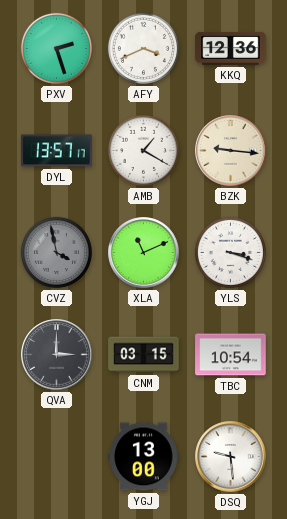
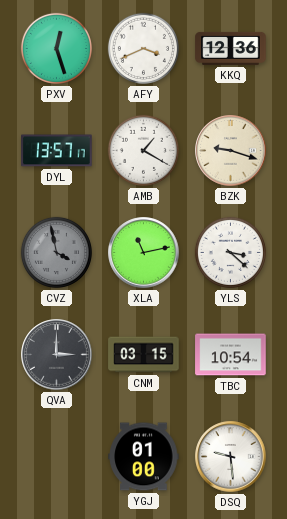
PXV: 2:27 -> 12:27 (56, 48)
BZK: 9:16 -> 9:18 (231, 151)
XLA: 11:11 -> 11:13 (144, 253)
YLS: 3:18 -> 3:22 (230, 252)
YGJ: 13:00 -> 01:00 (144, 457)
